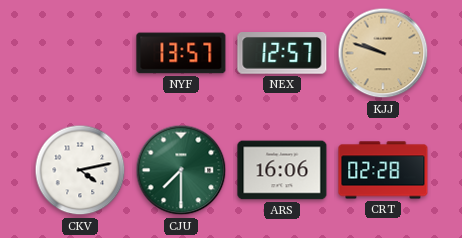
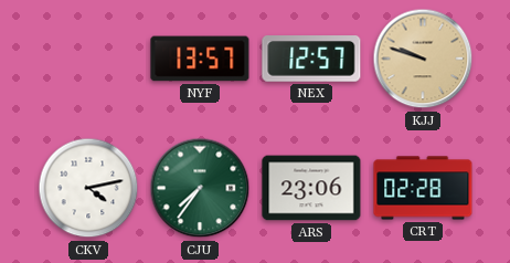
CJU: 7:30 -> 7:36 (200, 188)
ARS: 16:06 -> 23:06 (311, 188)
